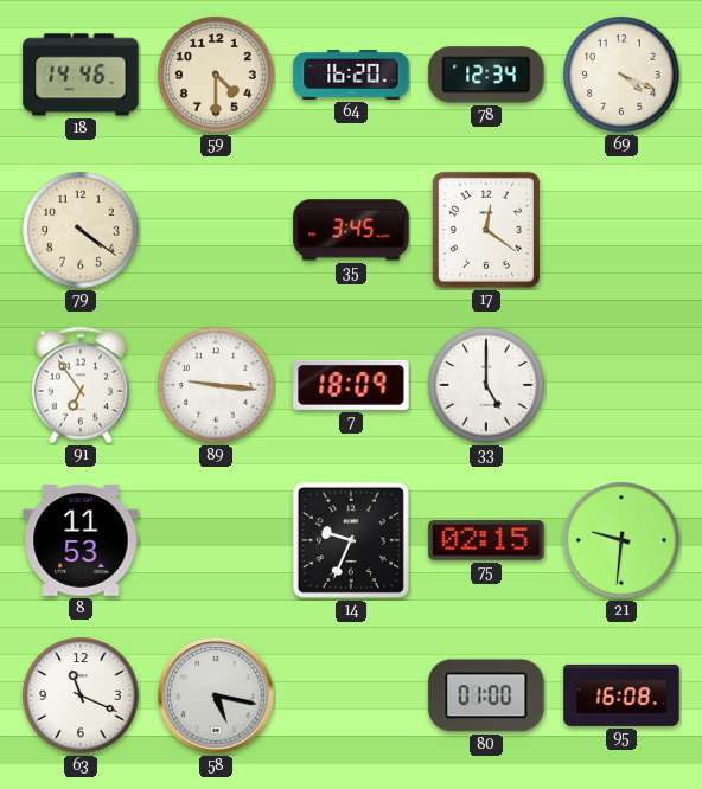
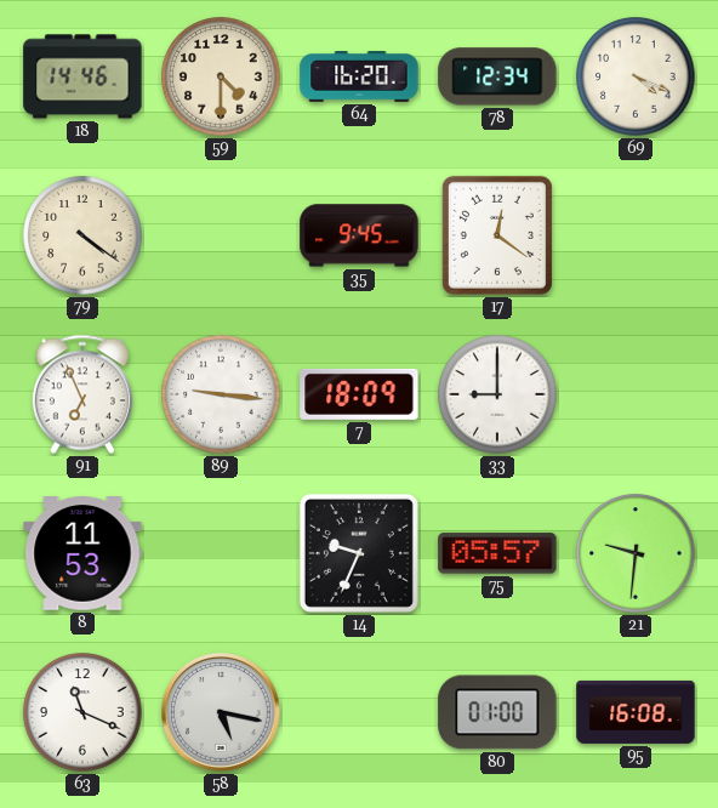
35: 3:45 -> 9:45 (359, 235)
91: 6:54 -> 6:56 (82, 394)
33: 5:00 -> 9:00 (497, 394)
75: 02:15 -> 05:57 (497, 553)
